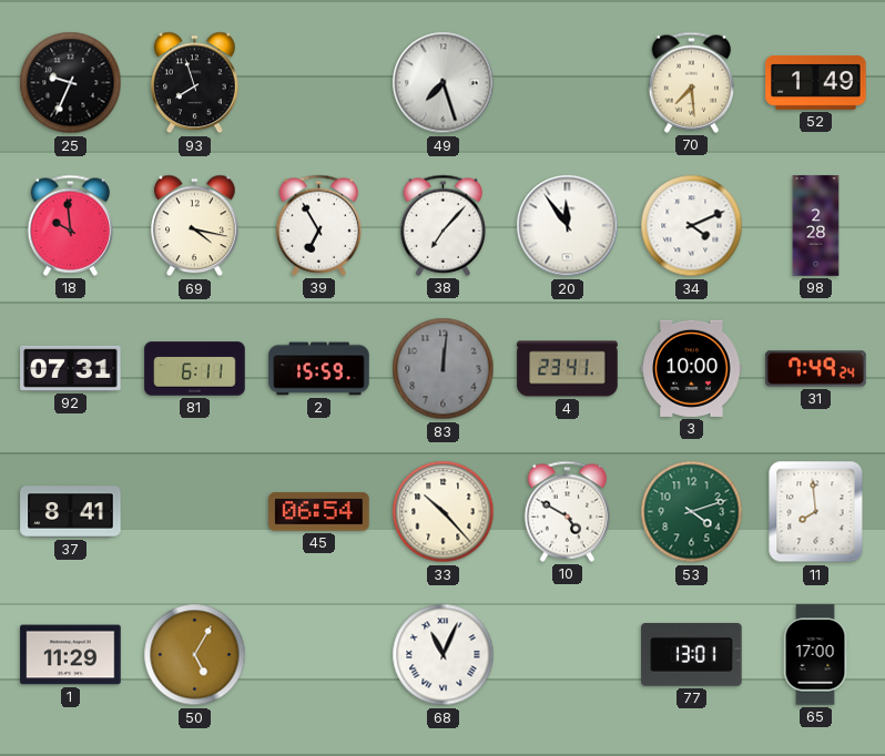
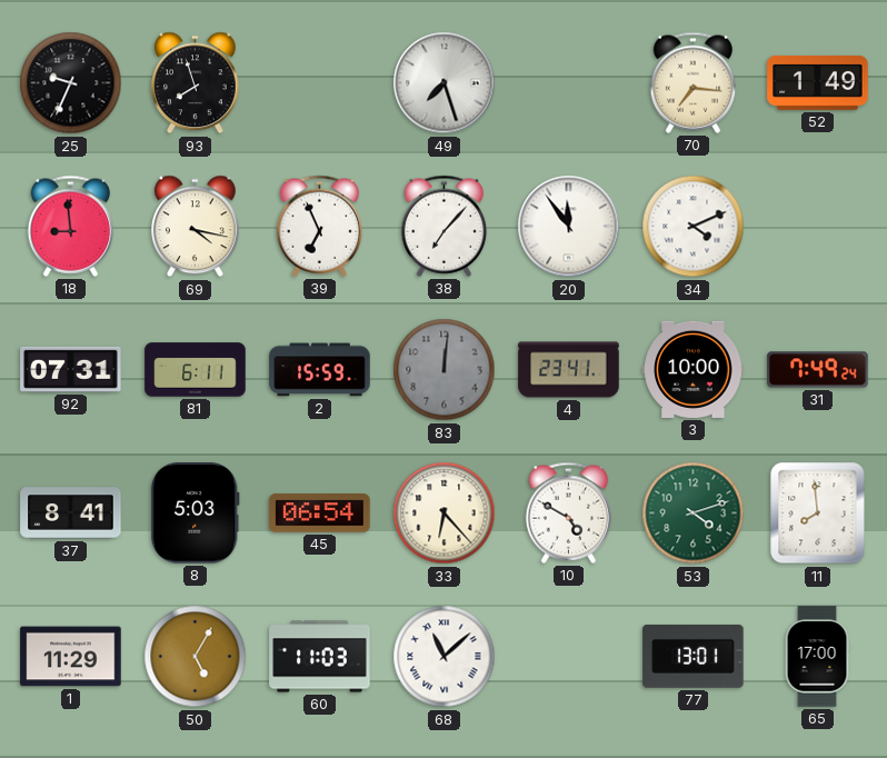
70: 7:29 -> 7:16 (694, 82)
18: 9:59 -> 8:59 (71, 226)
39: 6:55 -> 6:56 (320, 226)
98: 2:28 -> none (816, 226)
8: none -> 5:03 (195, 513)
33: 10:23 -> 6:23 (445, 513)
60: none -> 11:03 (320, 657)
68: 11:04 -> 11:08 (445, 657)
